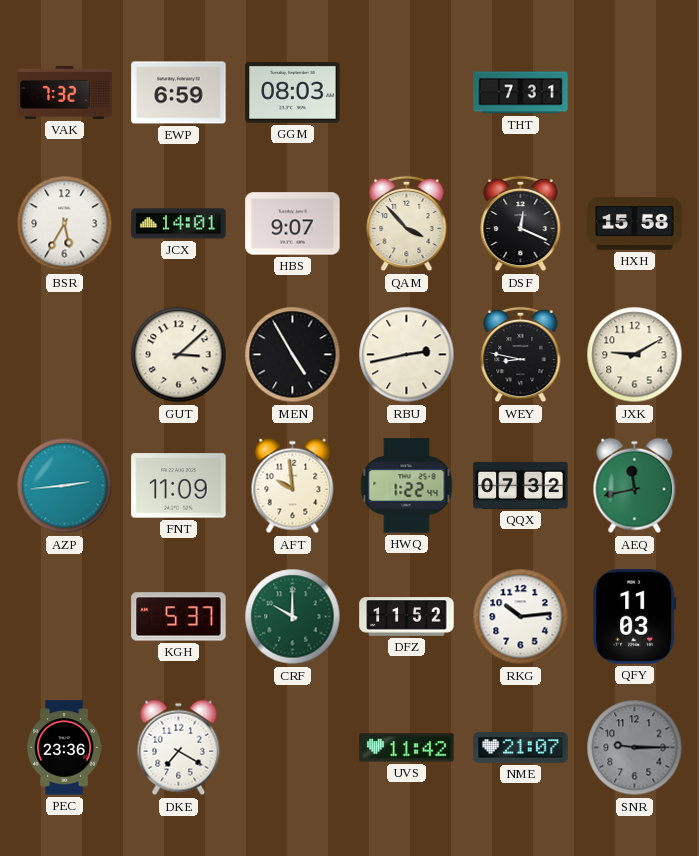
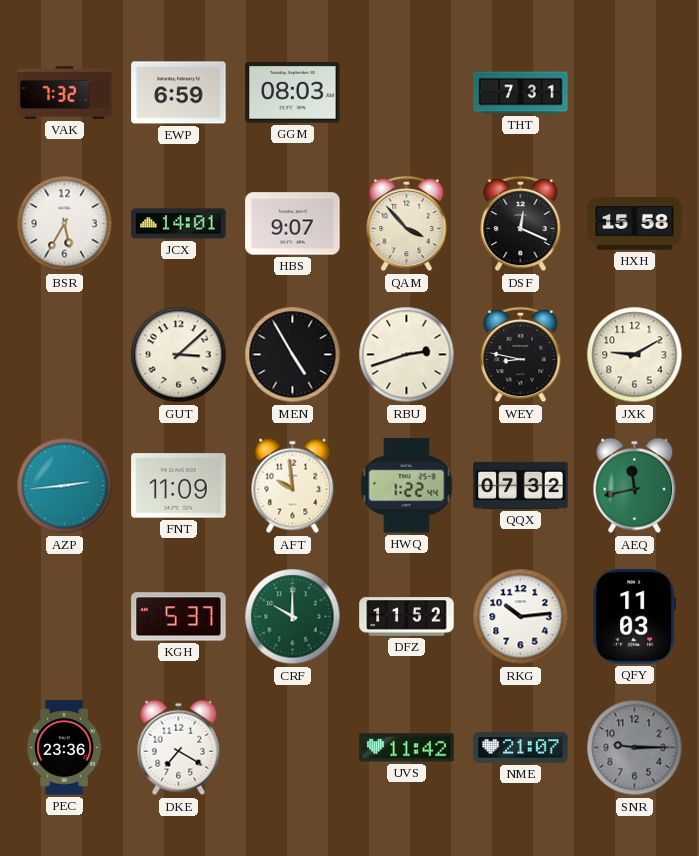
RBU: 2:43 -> 2:42 (407, 355)
